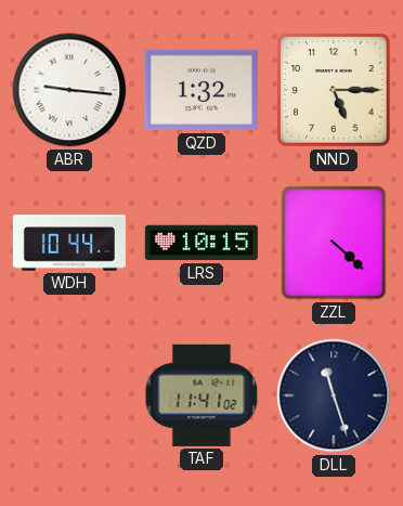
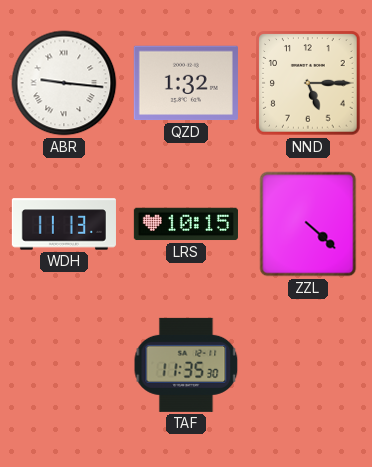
WDH: 10:44 -> 11:13 (64, 224)
TAF: 11:41 -> 11:35 (186, 365)
DLL: 11:27 -> none (334, 395)
